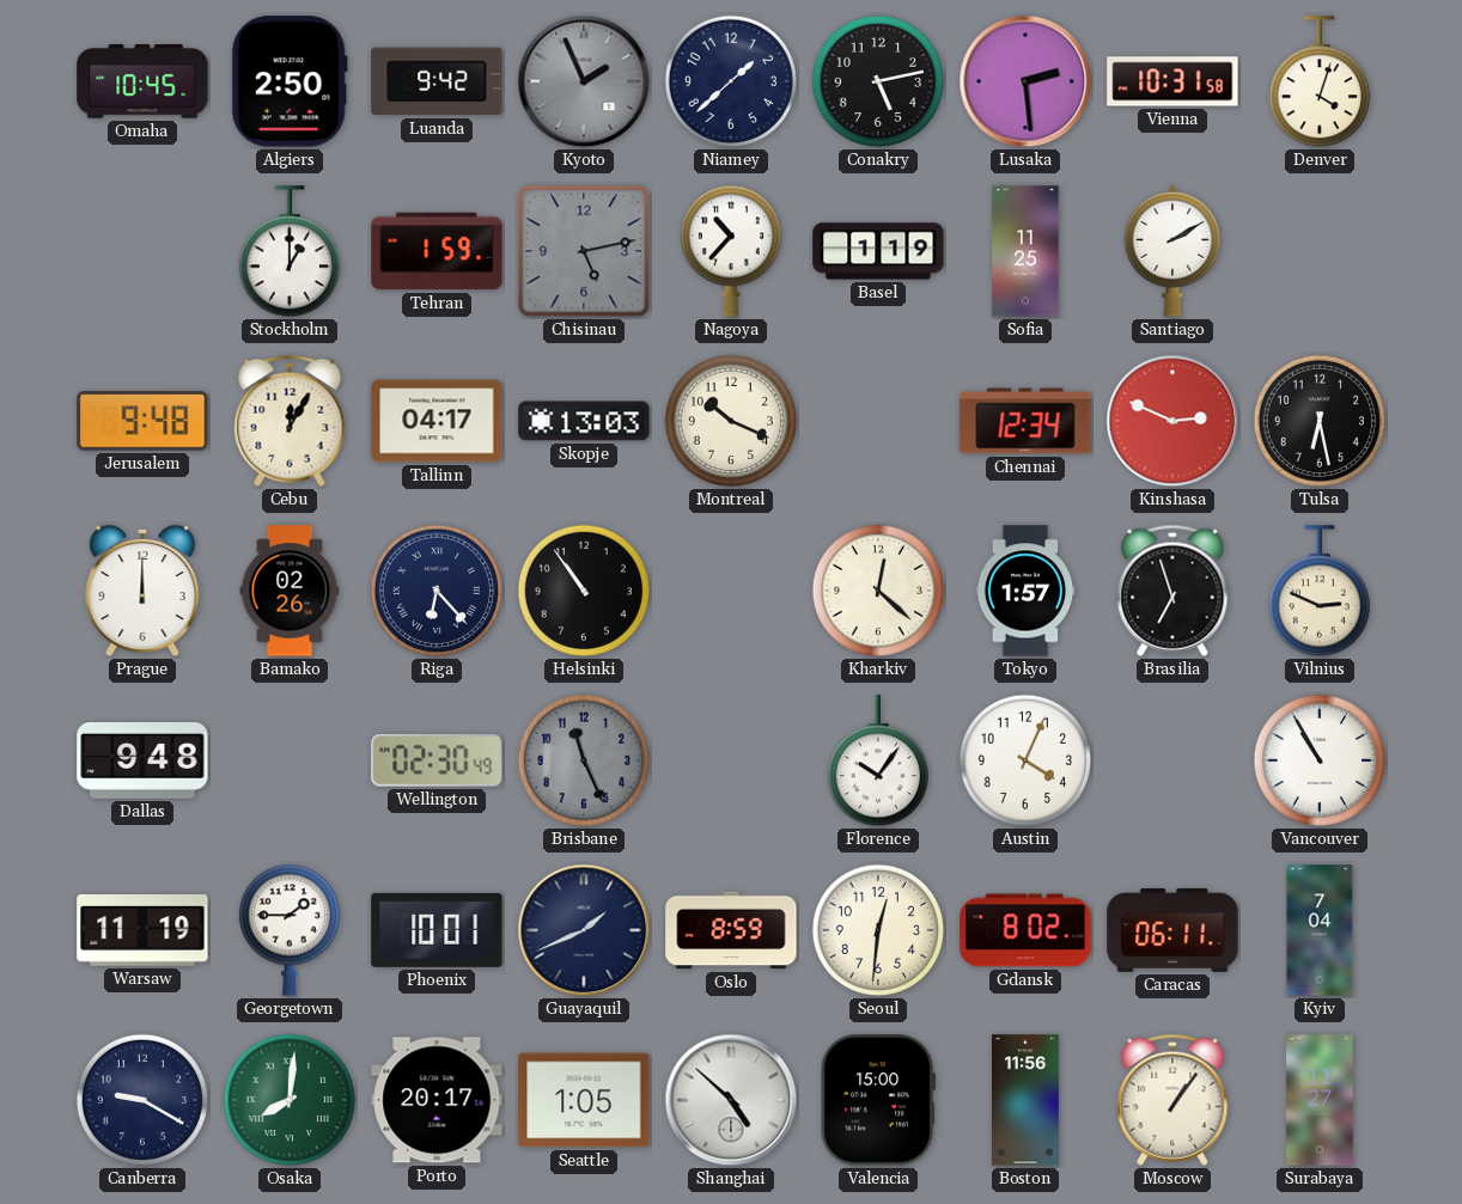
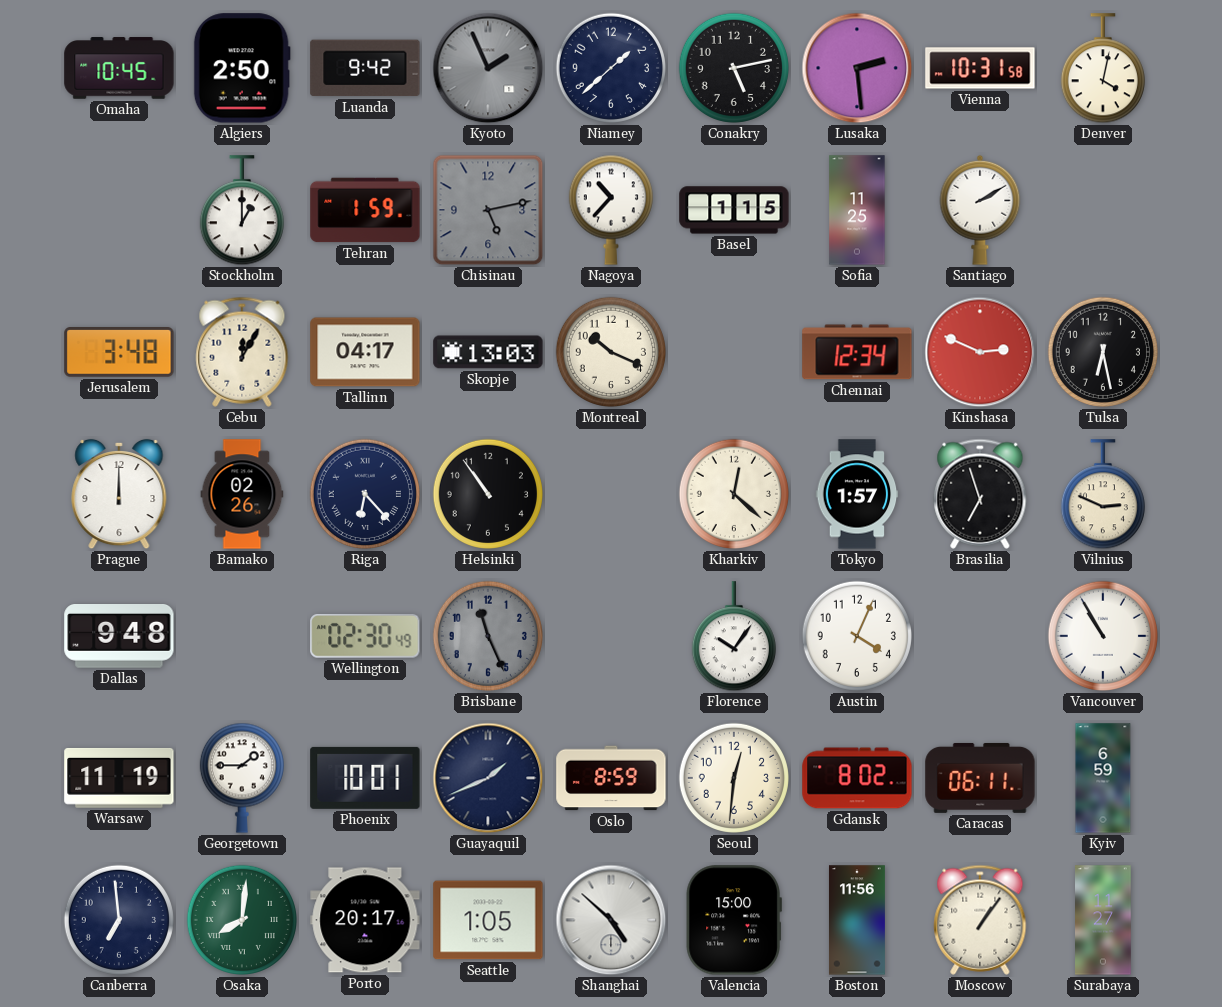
Denver: 4:03 -> 4:02 (1103, 69)
Basel: 1:19 -> 1:15 (734, 210)
Jerusalem: 9:48 -> 3:48 (119, 353)
Kyiv: 7:04 -> 6:59 (1103, 778)
Canberra: 9:20 -> 6:59 (119, 920)
